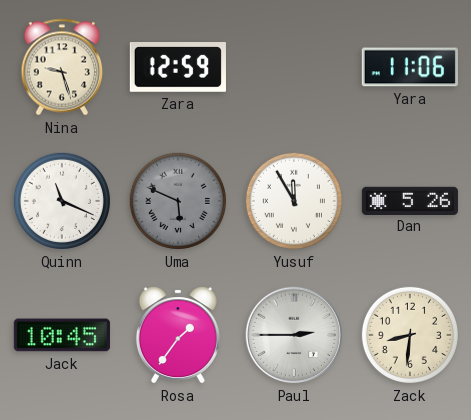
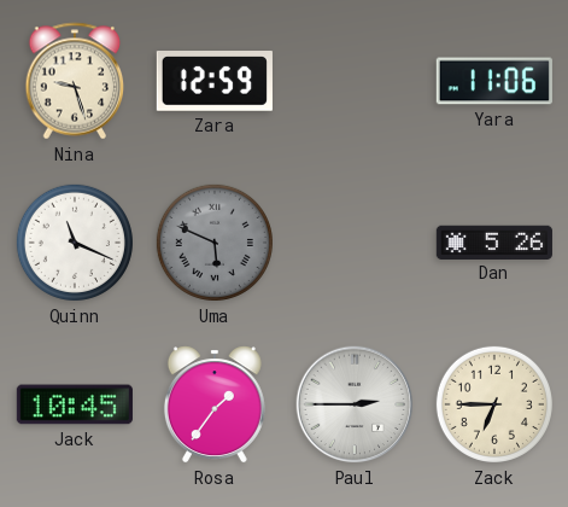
Yusuf: 11:55 -> none (294, 201)
Zack: 8:31 -> 6:45 (494, 404)
